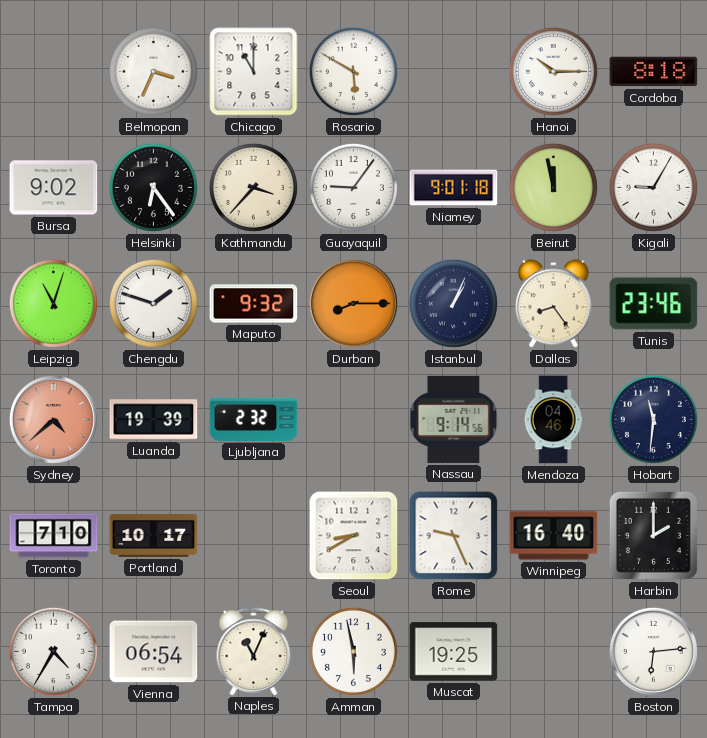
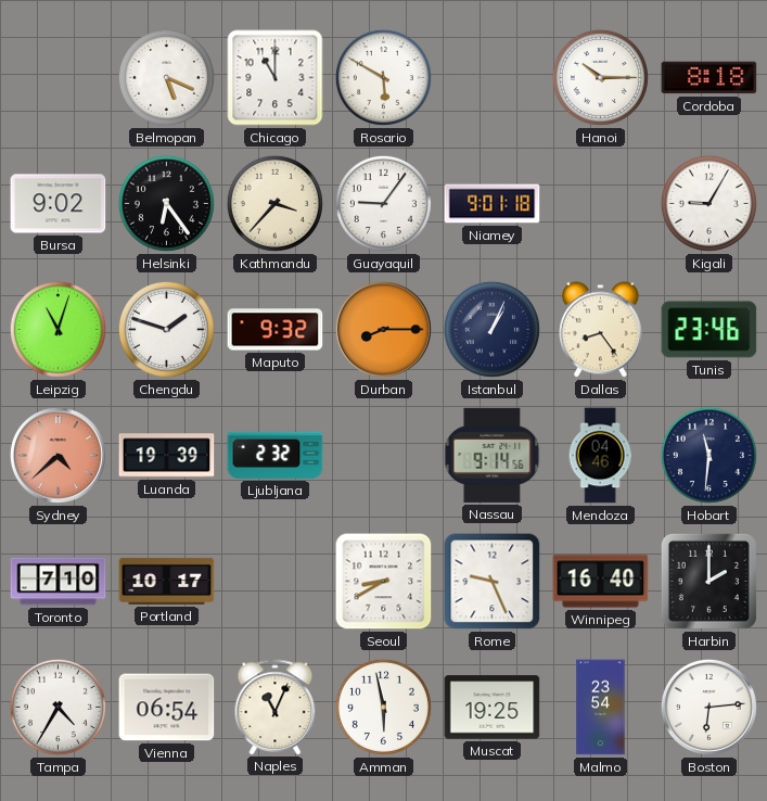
Belmopan: 3:34 -> 5:19 (166, 77)
Beirut: 11:58 -> none (553, 187)
Malmo: none -> 23:54 (601, 708)
